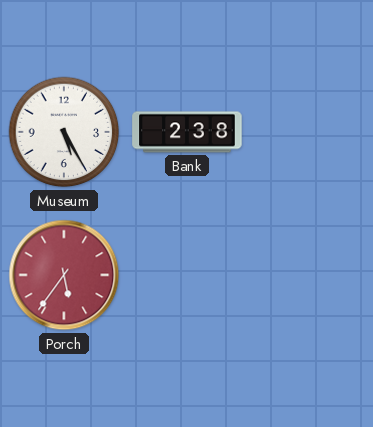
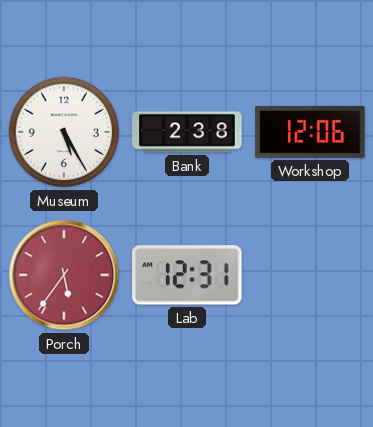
Workshop: none -> 12:06 (310, 132)
Lab: none -> 12:31 (187, 275)
